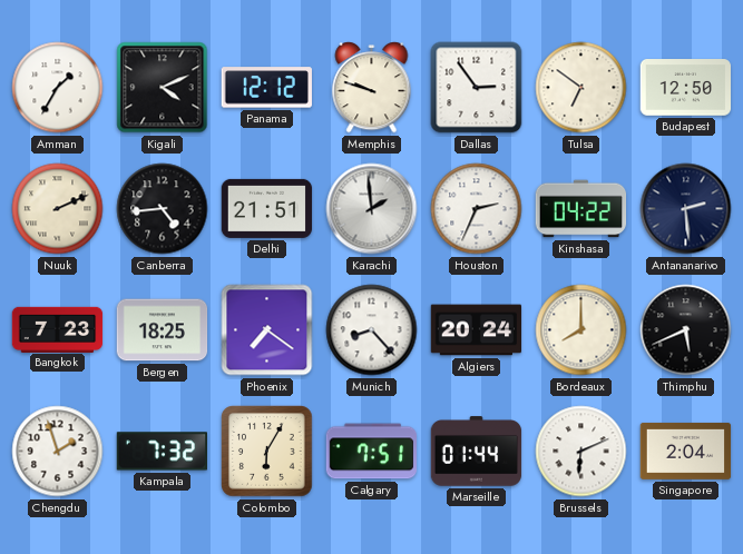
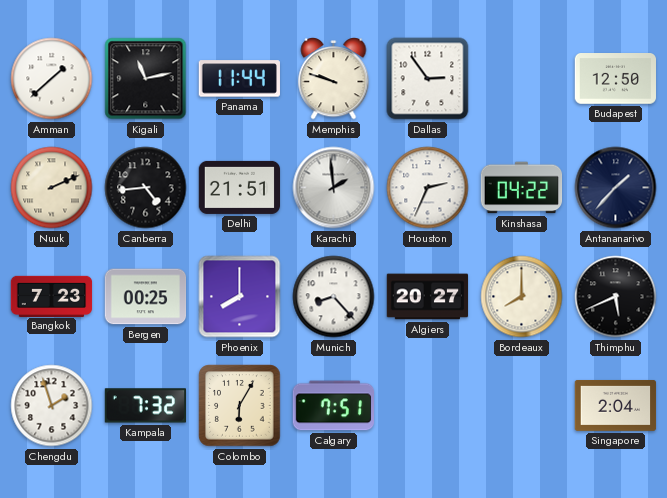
Amman: 1:35 -> 1:38 (52, 79)
Kigali: 4:11 -> 11:13 (146, 79)
Panama: 12:12 -> 11:44 (239, 79)
Tulsa: 6:51 -> none (581, 88)
Antananarivo: 2:29 -> 1:37 (616, 188)
Bergen: 18:25 -> 00:25 (146, 297)
Phoenix: 7:21 -> 8:00 (240, 297)
Algiers: 20:24 -> 20:27 (428, 297)
Marseille: 01:44 -> none (477, 452)
Brussels: 6:11 -> none (581, 452)
